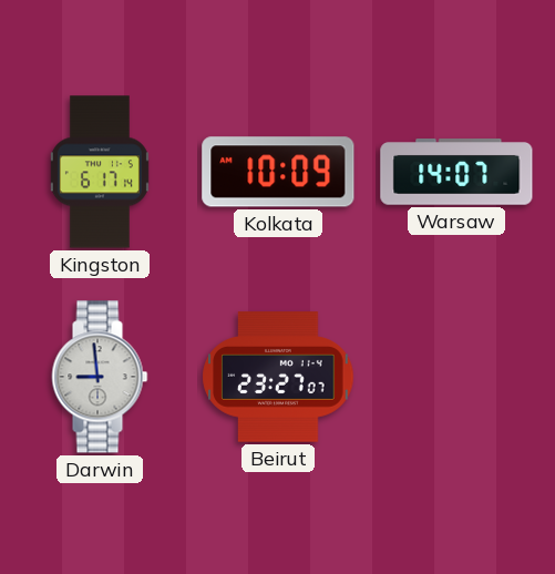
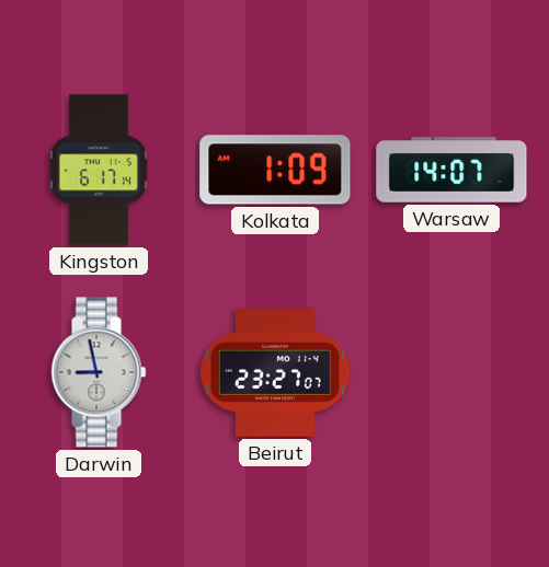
Kolkata: 10:09 -> 1:09 (275, 170)
Darwin: 8:59 -> 8:58 (99, 372)
